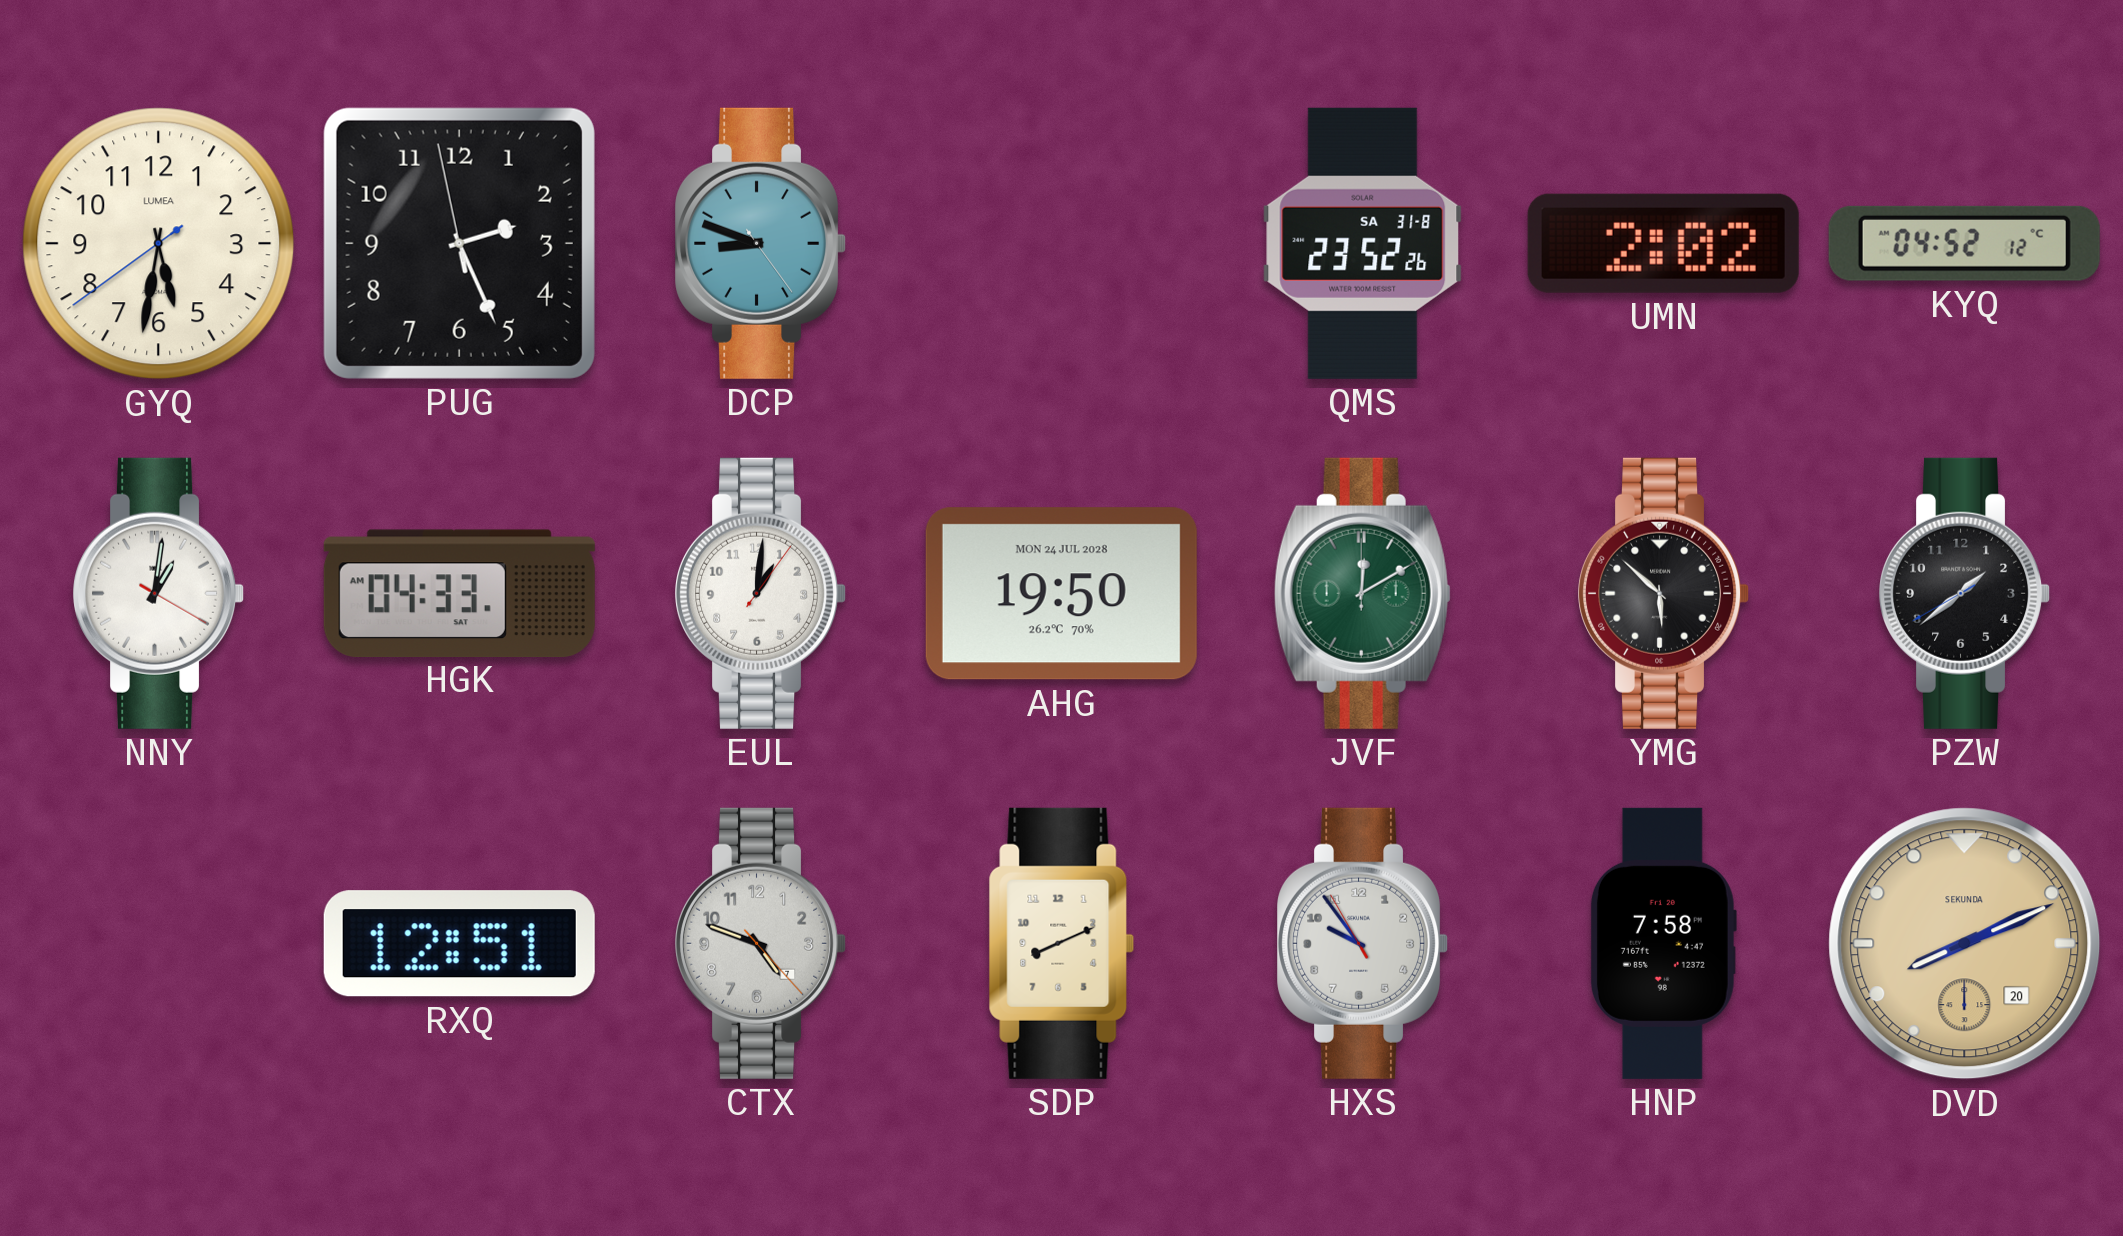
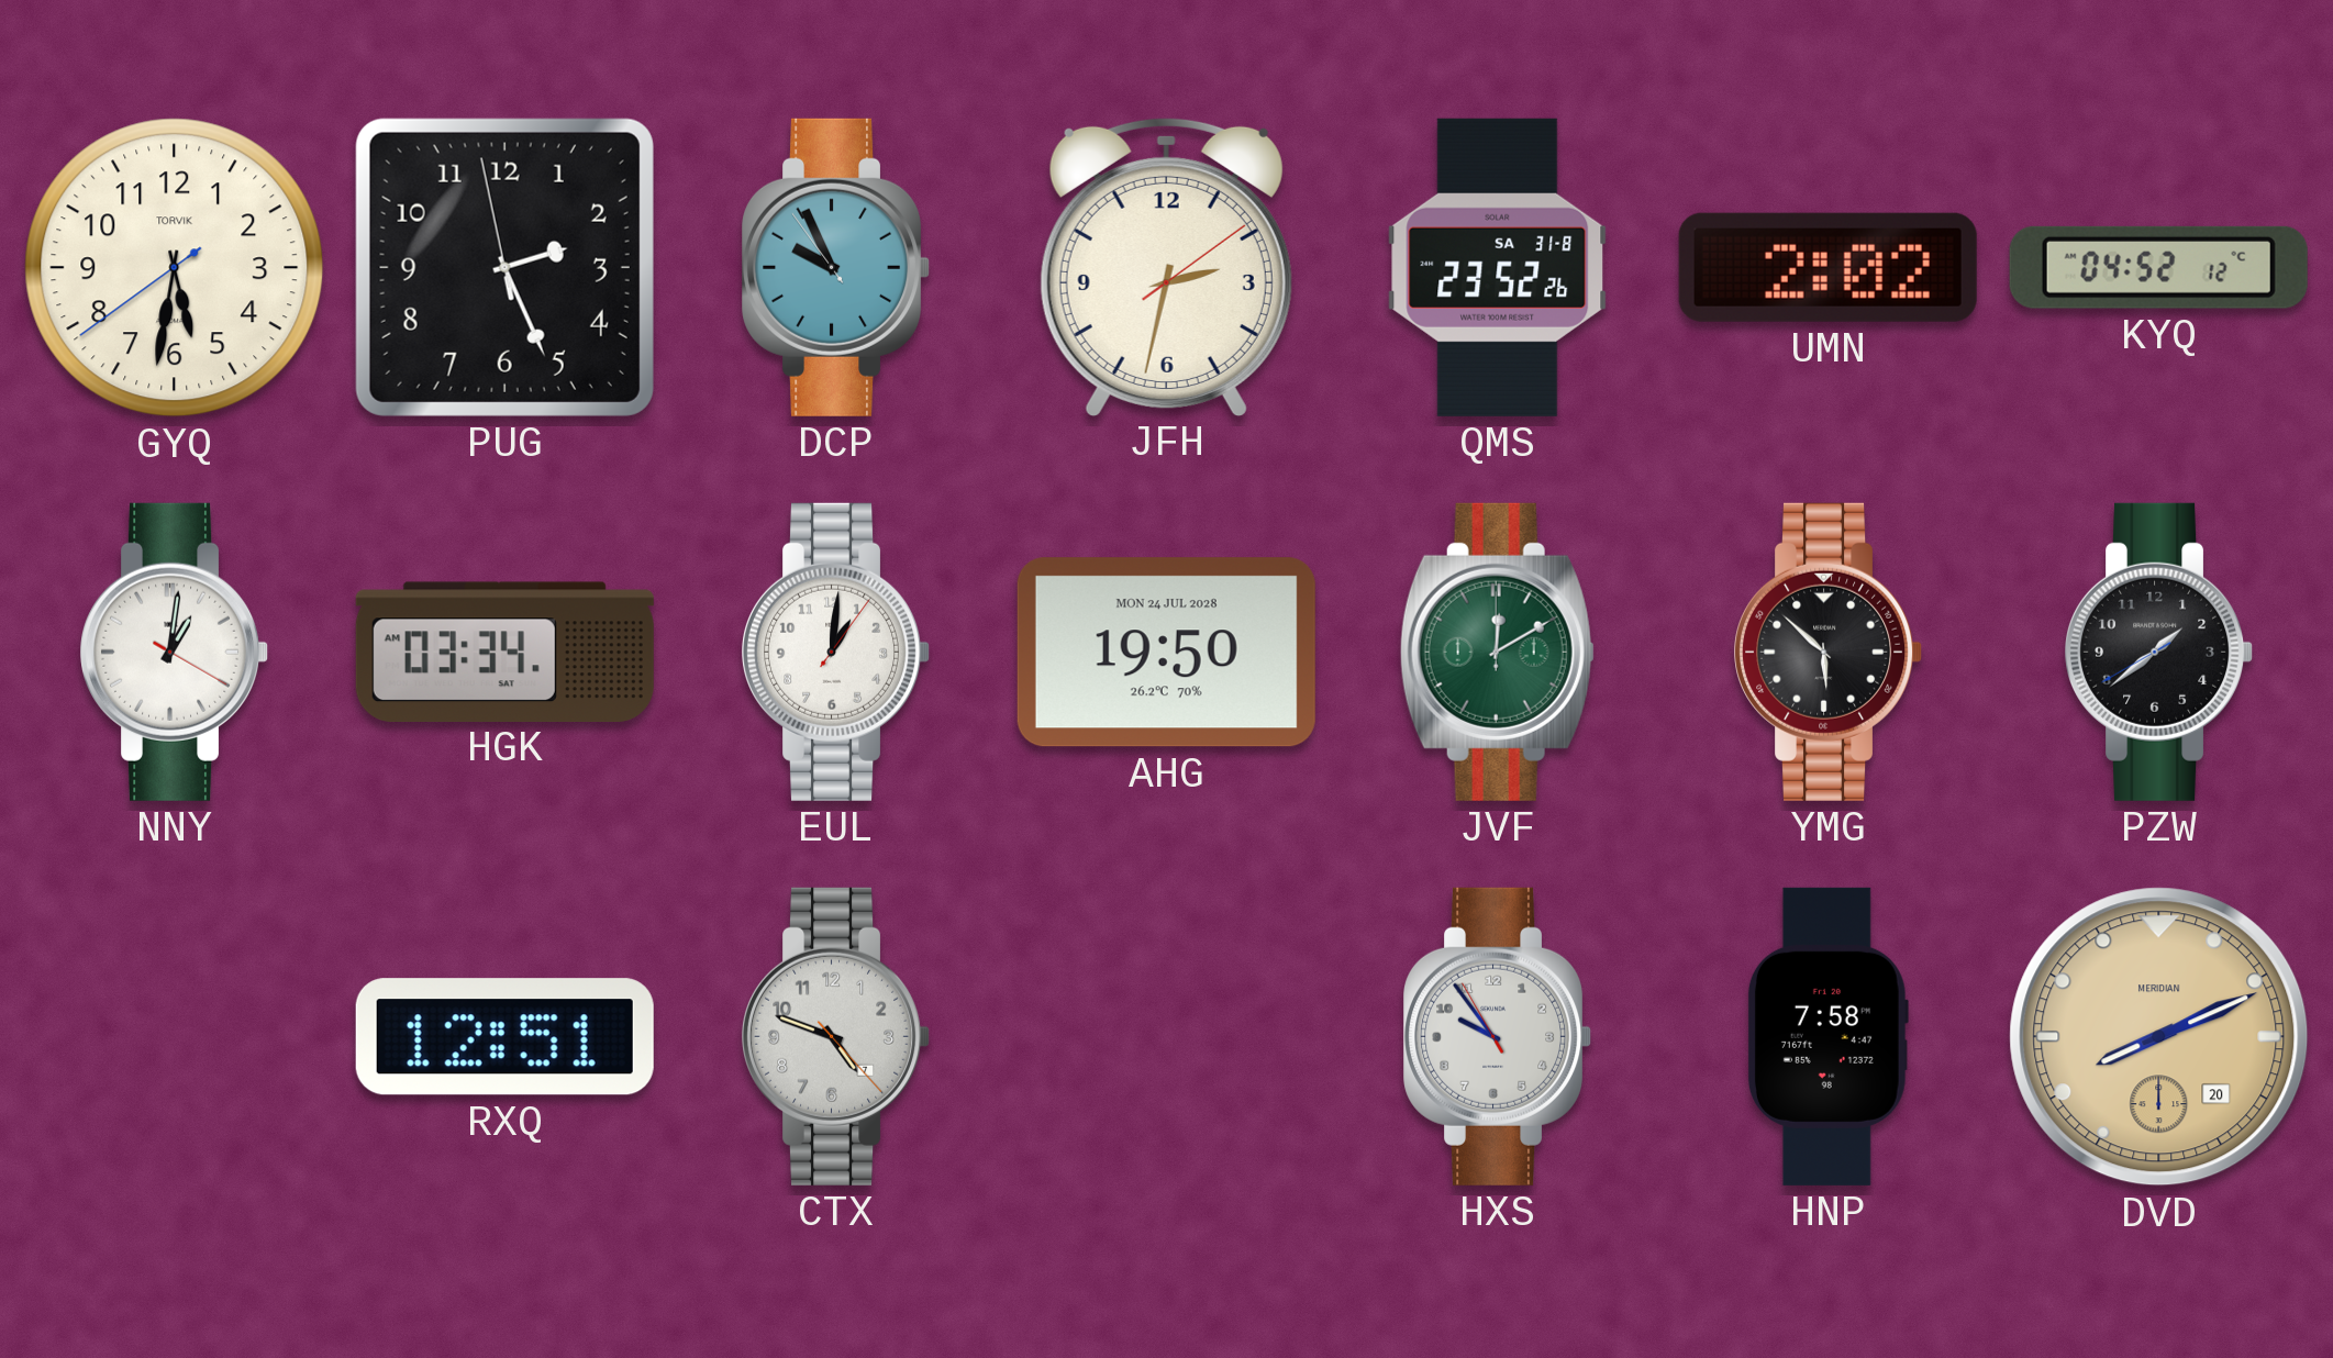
GYQ brand: LUMEA -> TORVIK (175, 268)
DCP: 8:48 -> 9:55 (836, 267)
JFH: none -> 2:32 (1166, 266)
HGK: 04:33 -> 03:34 (504, 652)
SDP: 8:11 -> none (1062, 943)
DVD brand: SEKUNDA -> MERIDIAN (2159, 1037)
